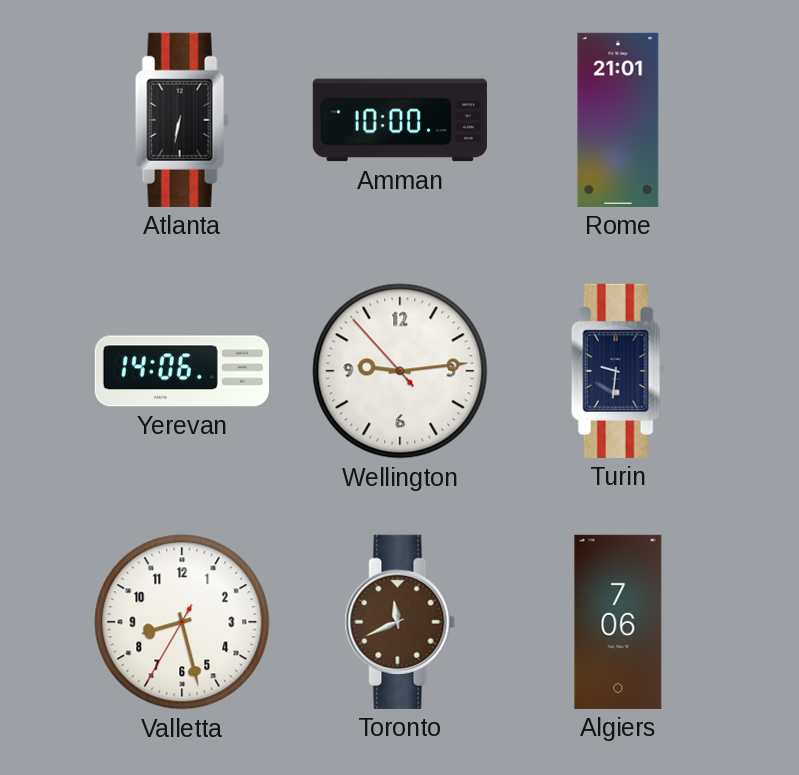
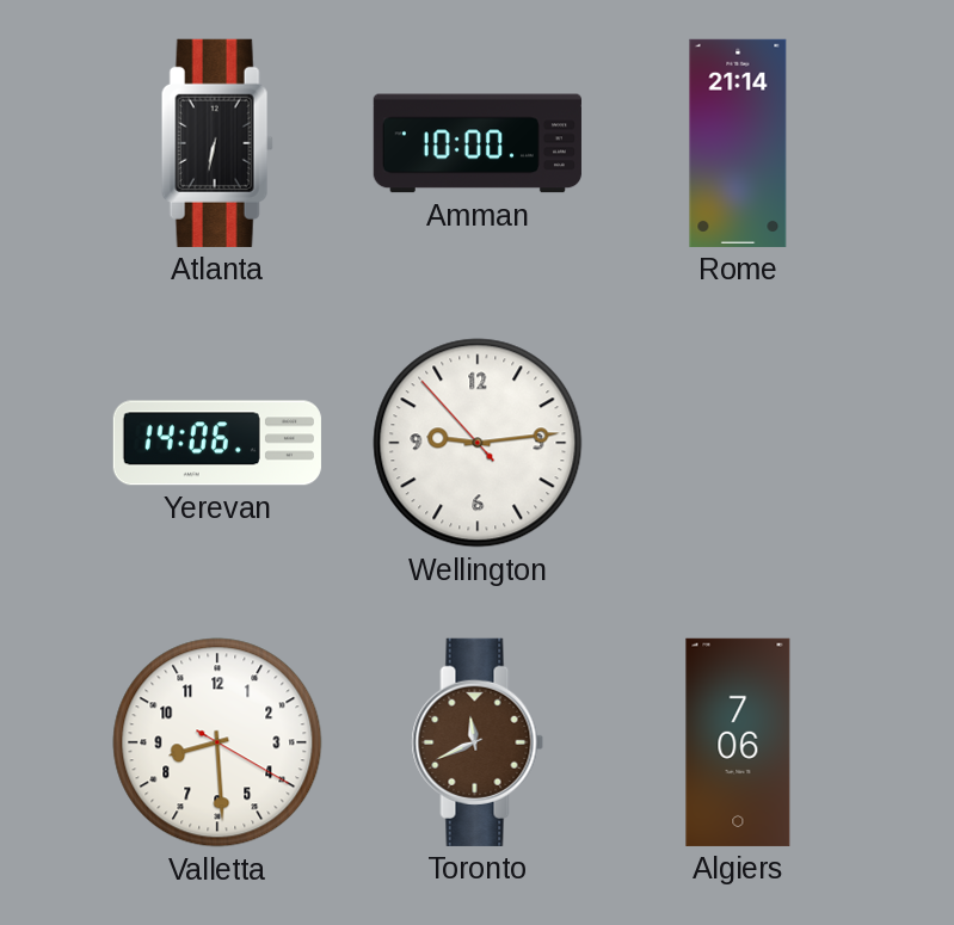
Rome: 21:01 -> 21:14 (738, 143)
Turin: 9:31 -> none (618, 371)
Valletta: 8:27 -> 8:29 (217, 742)
